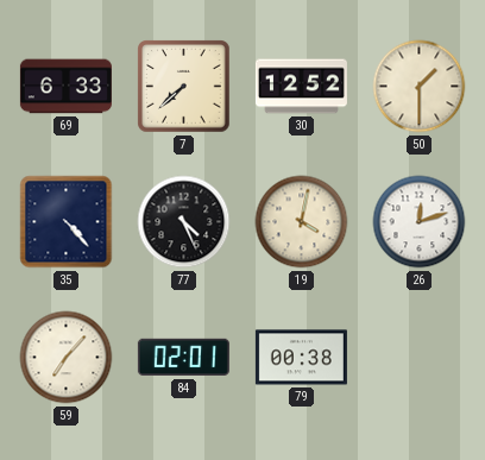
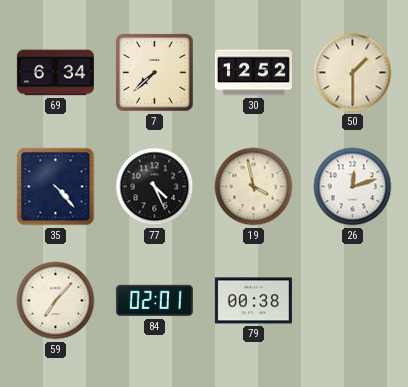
69: 6:33 -> 6:34 (55, 73)
19: 4:02 -> 3:58 (254, 187)
